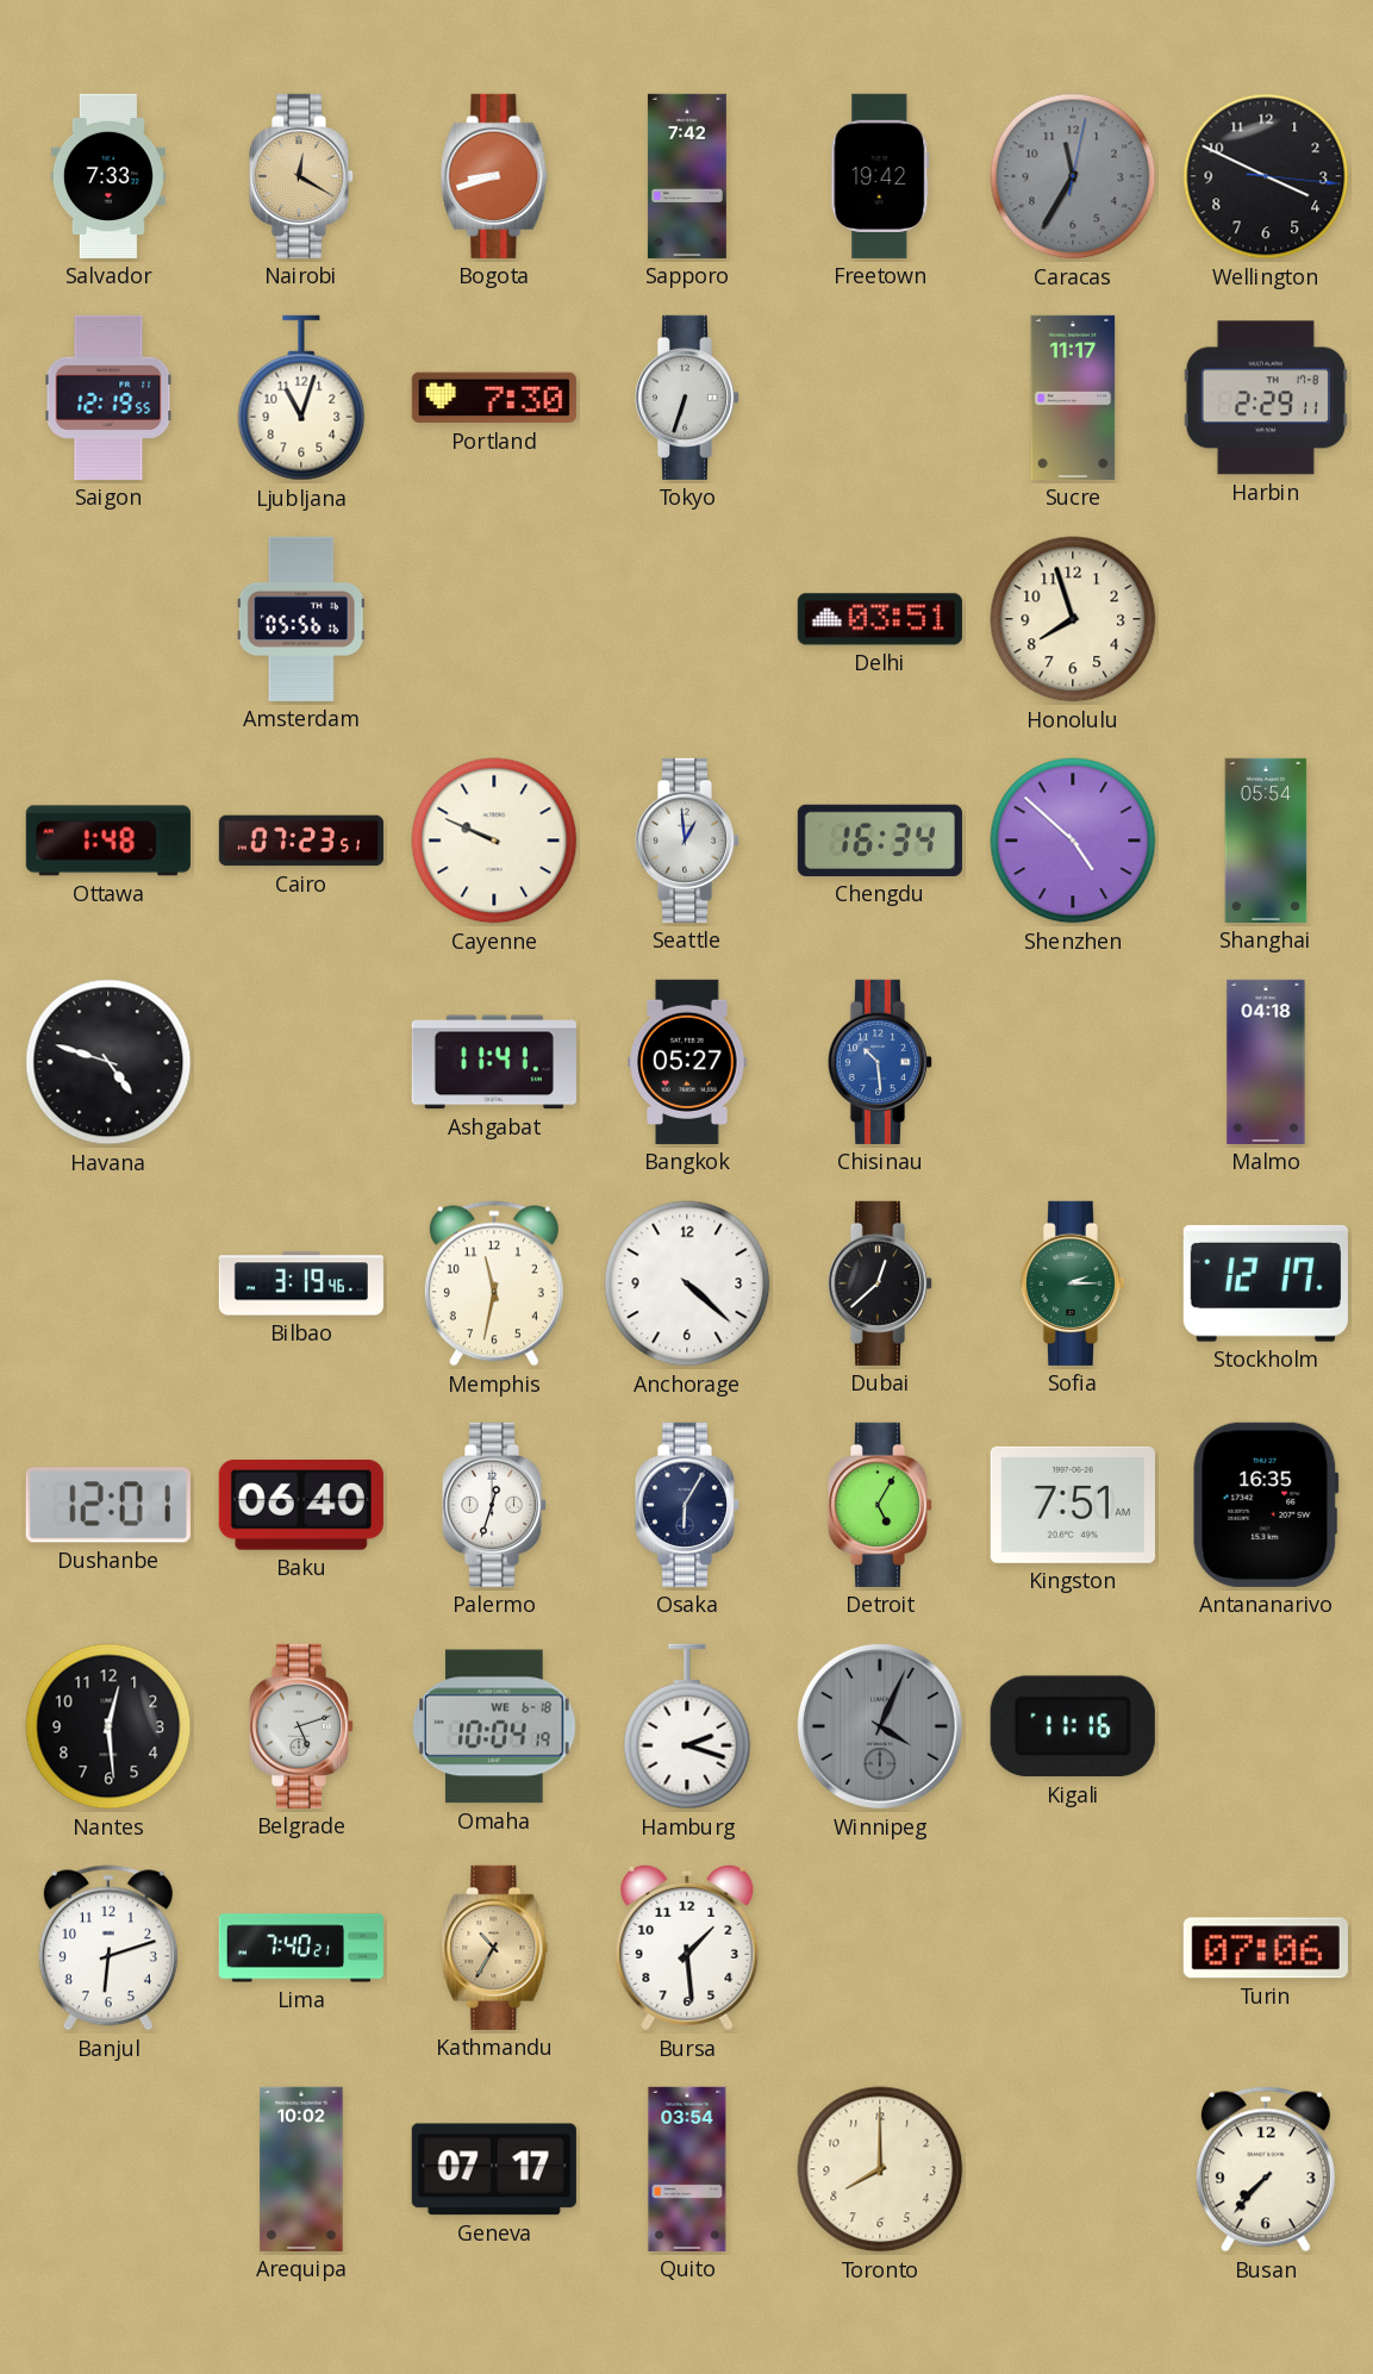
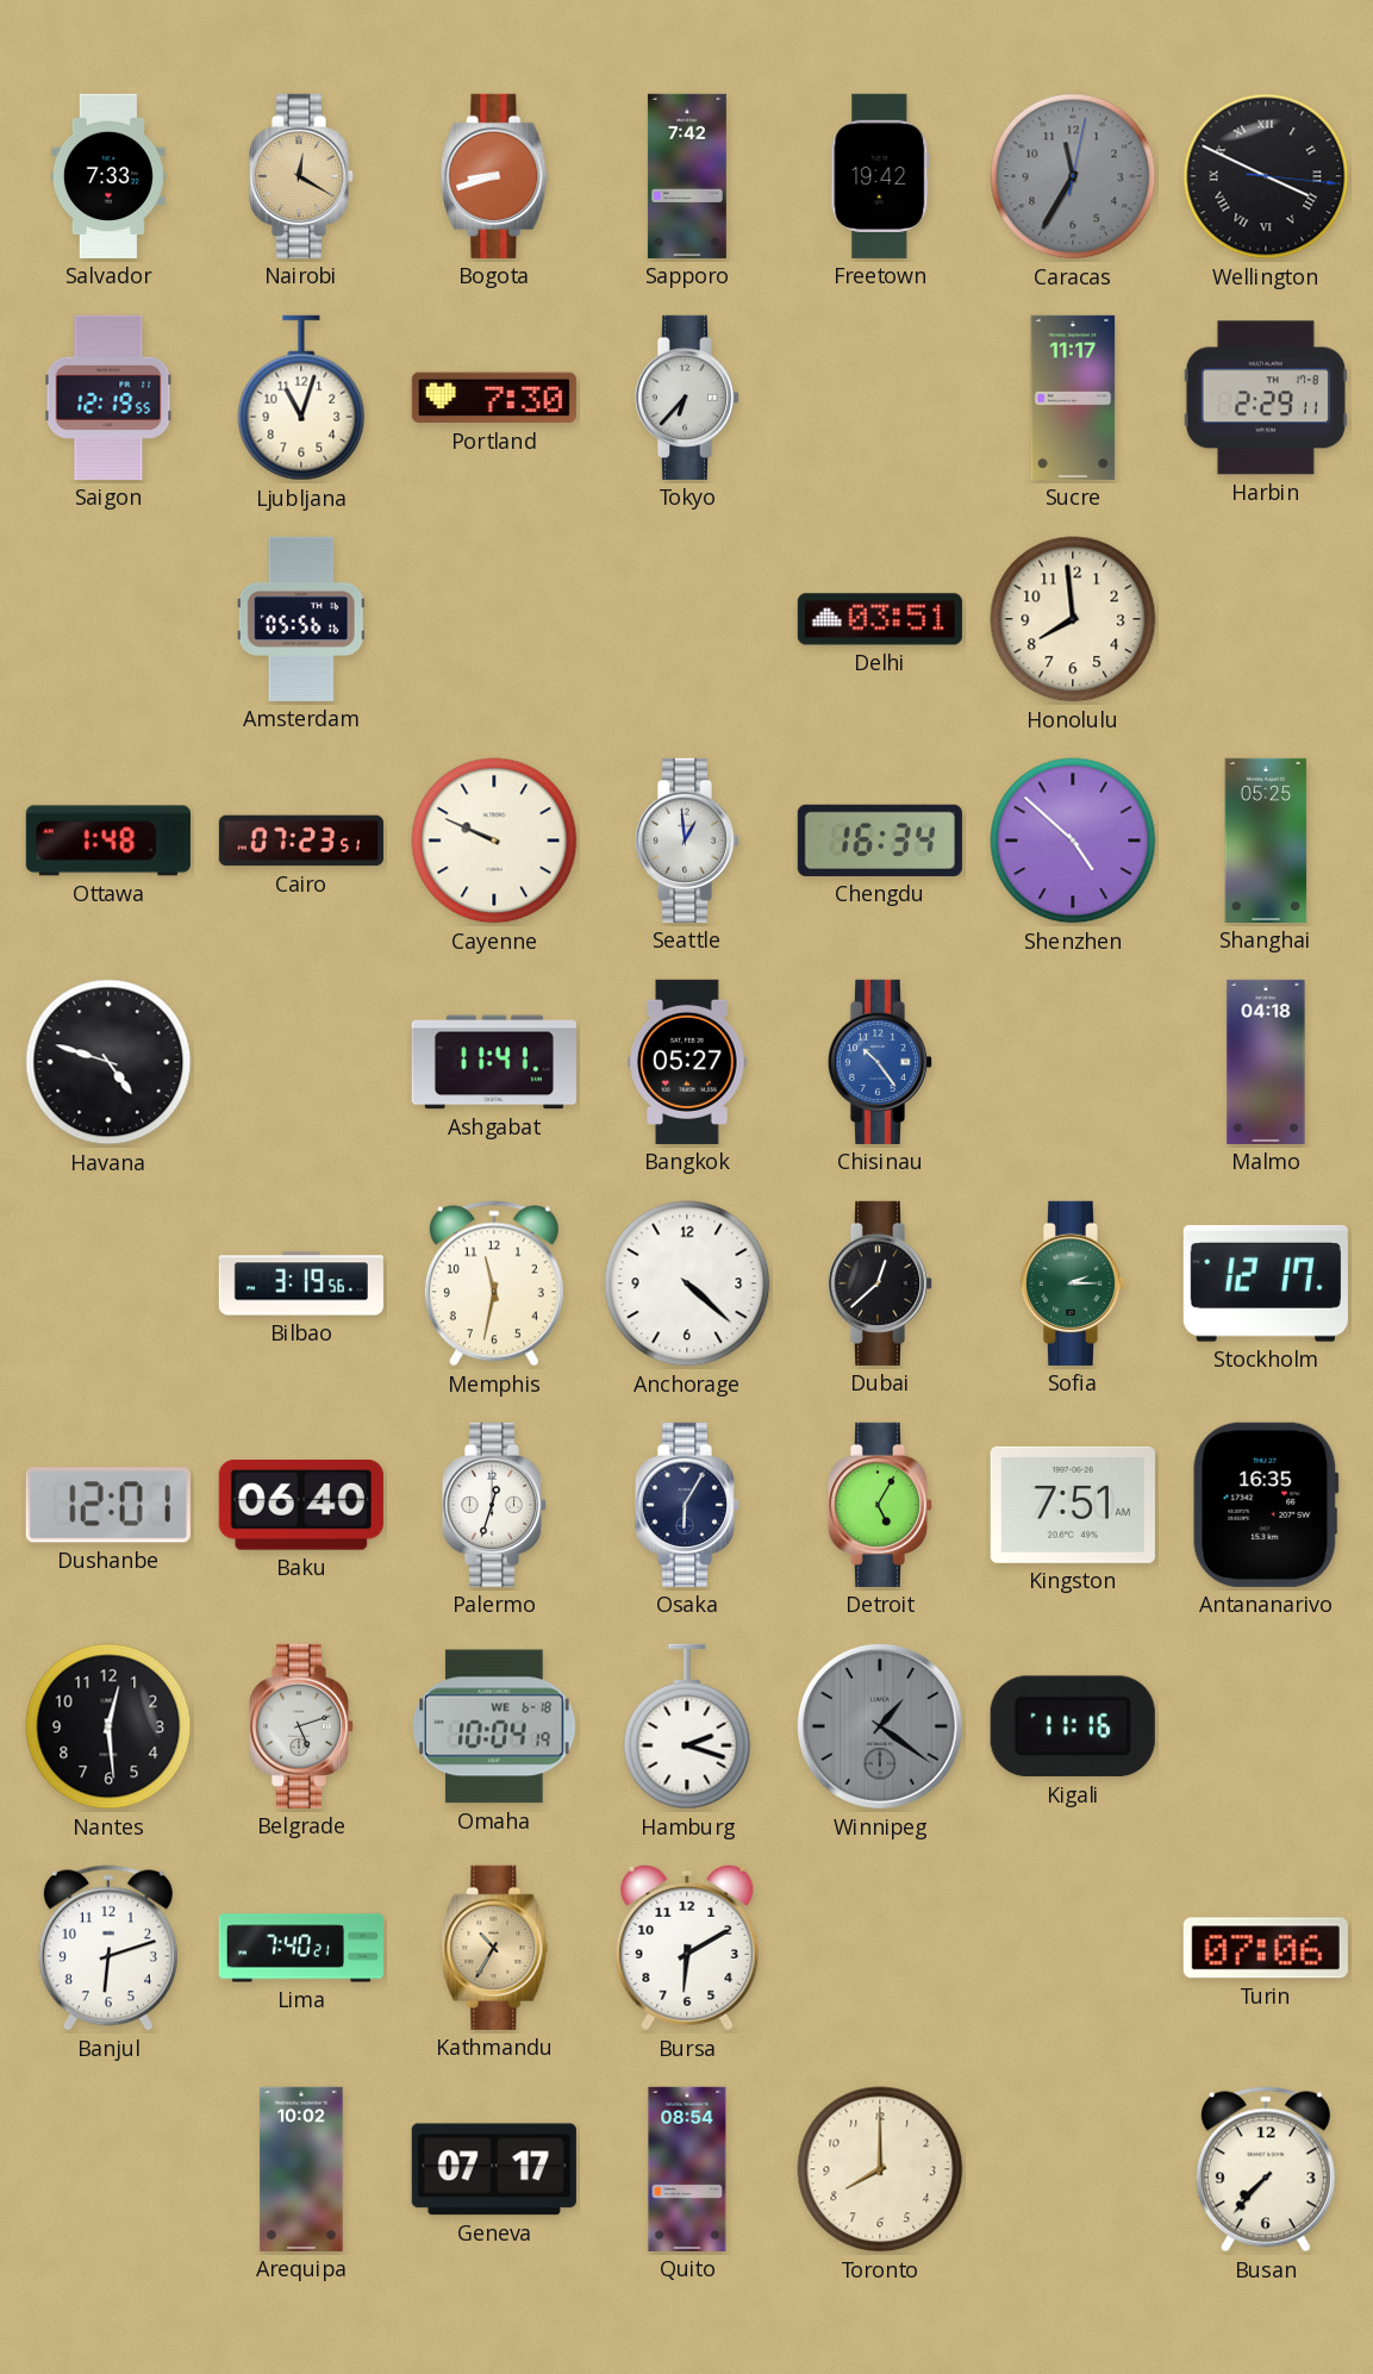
Wellington numerals: Arabic -> Roman (1266, 176)
Tokyo: 6:33 -> 6:37 (687, 398)
Honolulu: 7:57 -> 7:59 (1073, 619)
Shanghai: 05:54 -> 05:25 (1266, 841)
Chisinau: 10:29 -> 10:24 (880, 1062)
Bilbao: 3:19:46 -> 3:19:56 (301, 1283)
Winnipeg: 4:04 -> 1:21 (880, 1726)
Bursa: 1:29 -> 6:10 (687, 1948)
Quito: 03:54 -> 08:54 (687, 2169)
